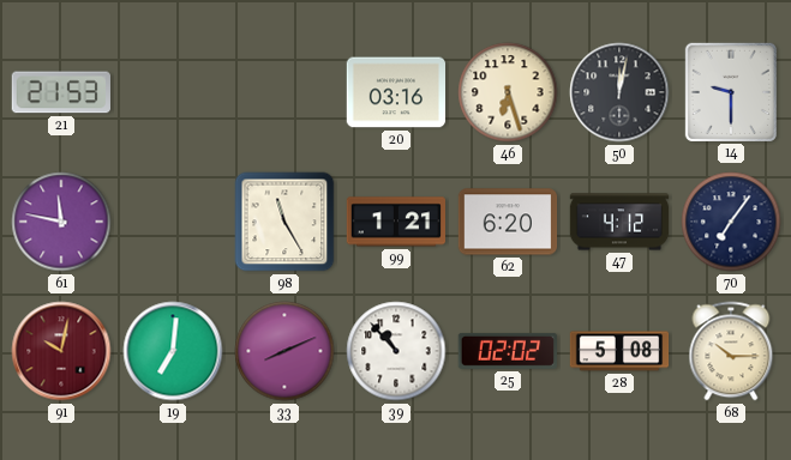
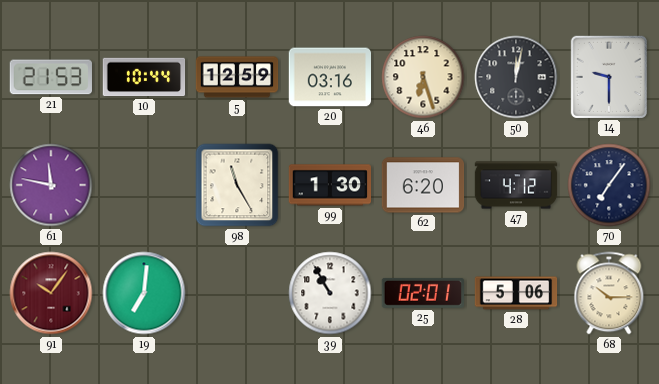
10: none -> 10:44 (144, 77)
5: none -> 12:59 (237, 77)
99: 1:21 -> 1:30 (330, 185)
91: 10:02 -> 10:06 (51, 293)
33: 8:11 -> none (284, 351)
39: 10:53 -> 10:55 (330, 293)
25: 02:02 -> 02:01 (422, 293)
28: 5:08 -> 5:06 (516, 293)
